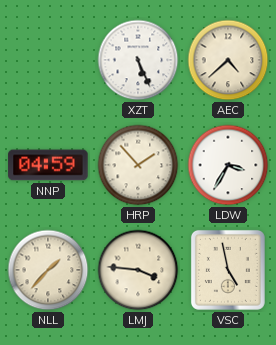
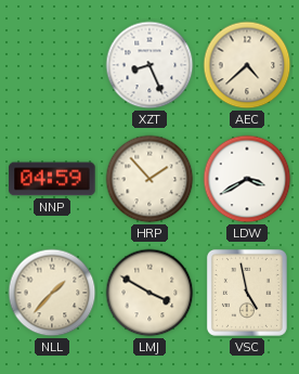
XZT: 5:26 -> 8:26 (149, 65)
LDW: 3:35 -> 3:40 (247, 179)
LMJ: 3:46 -> 3:50 (149, 293)
